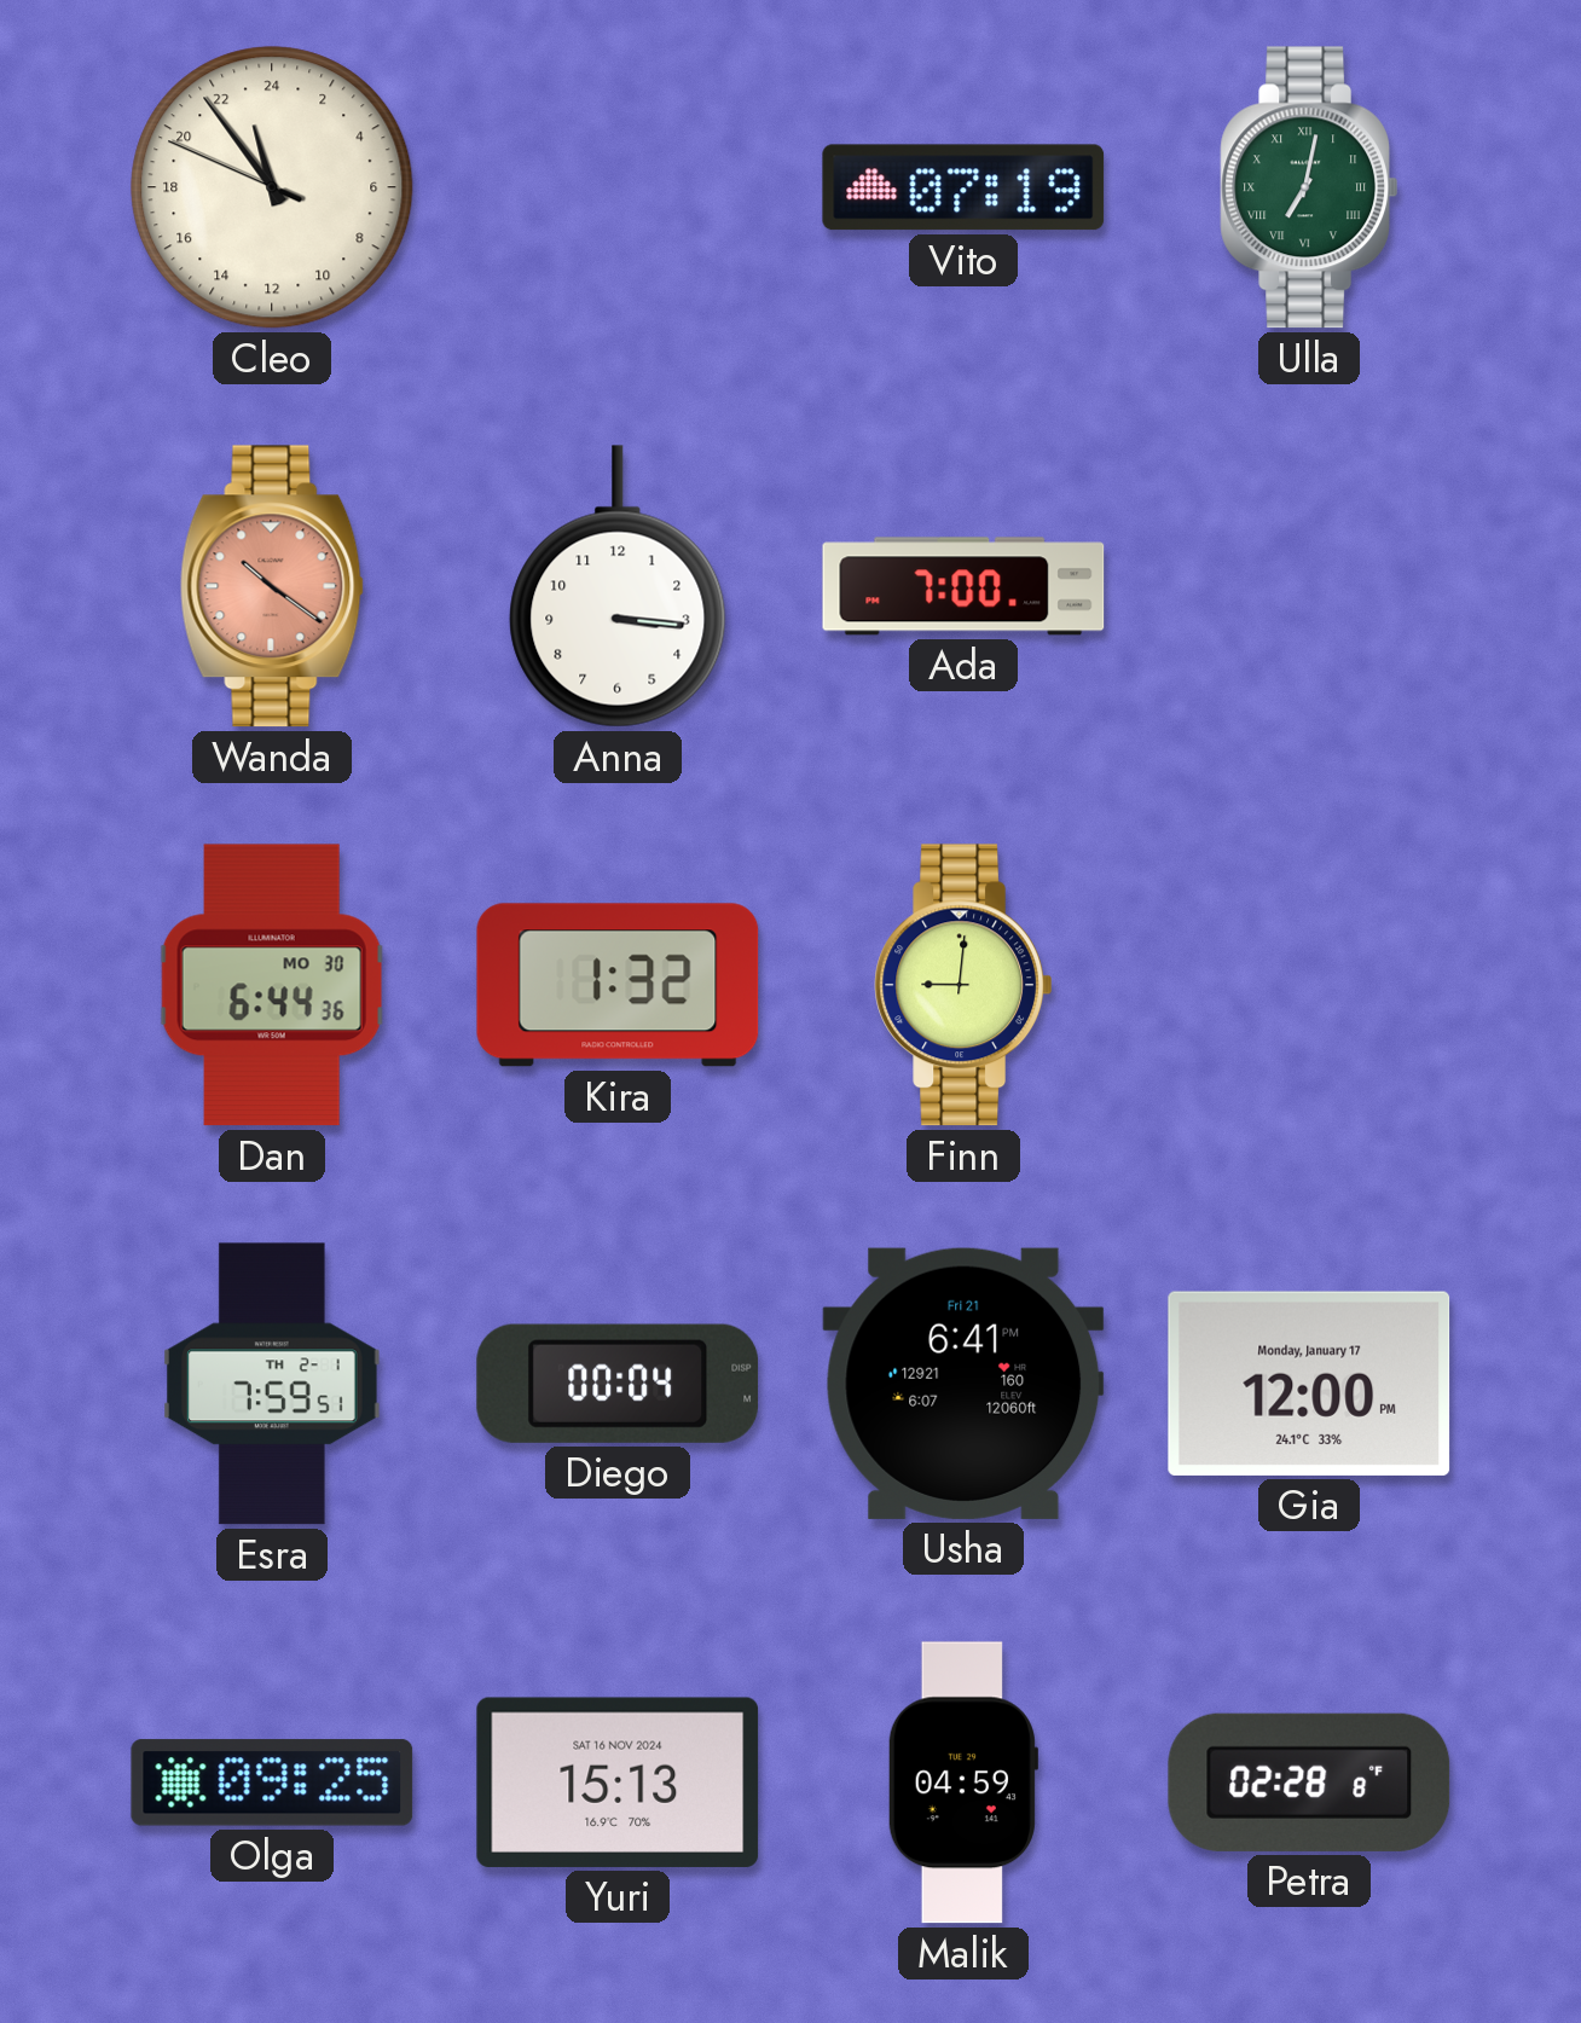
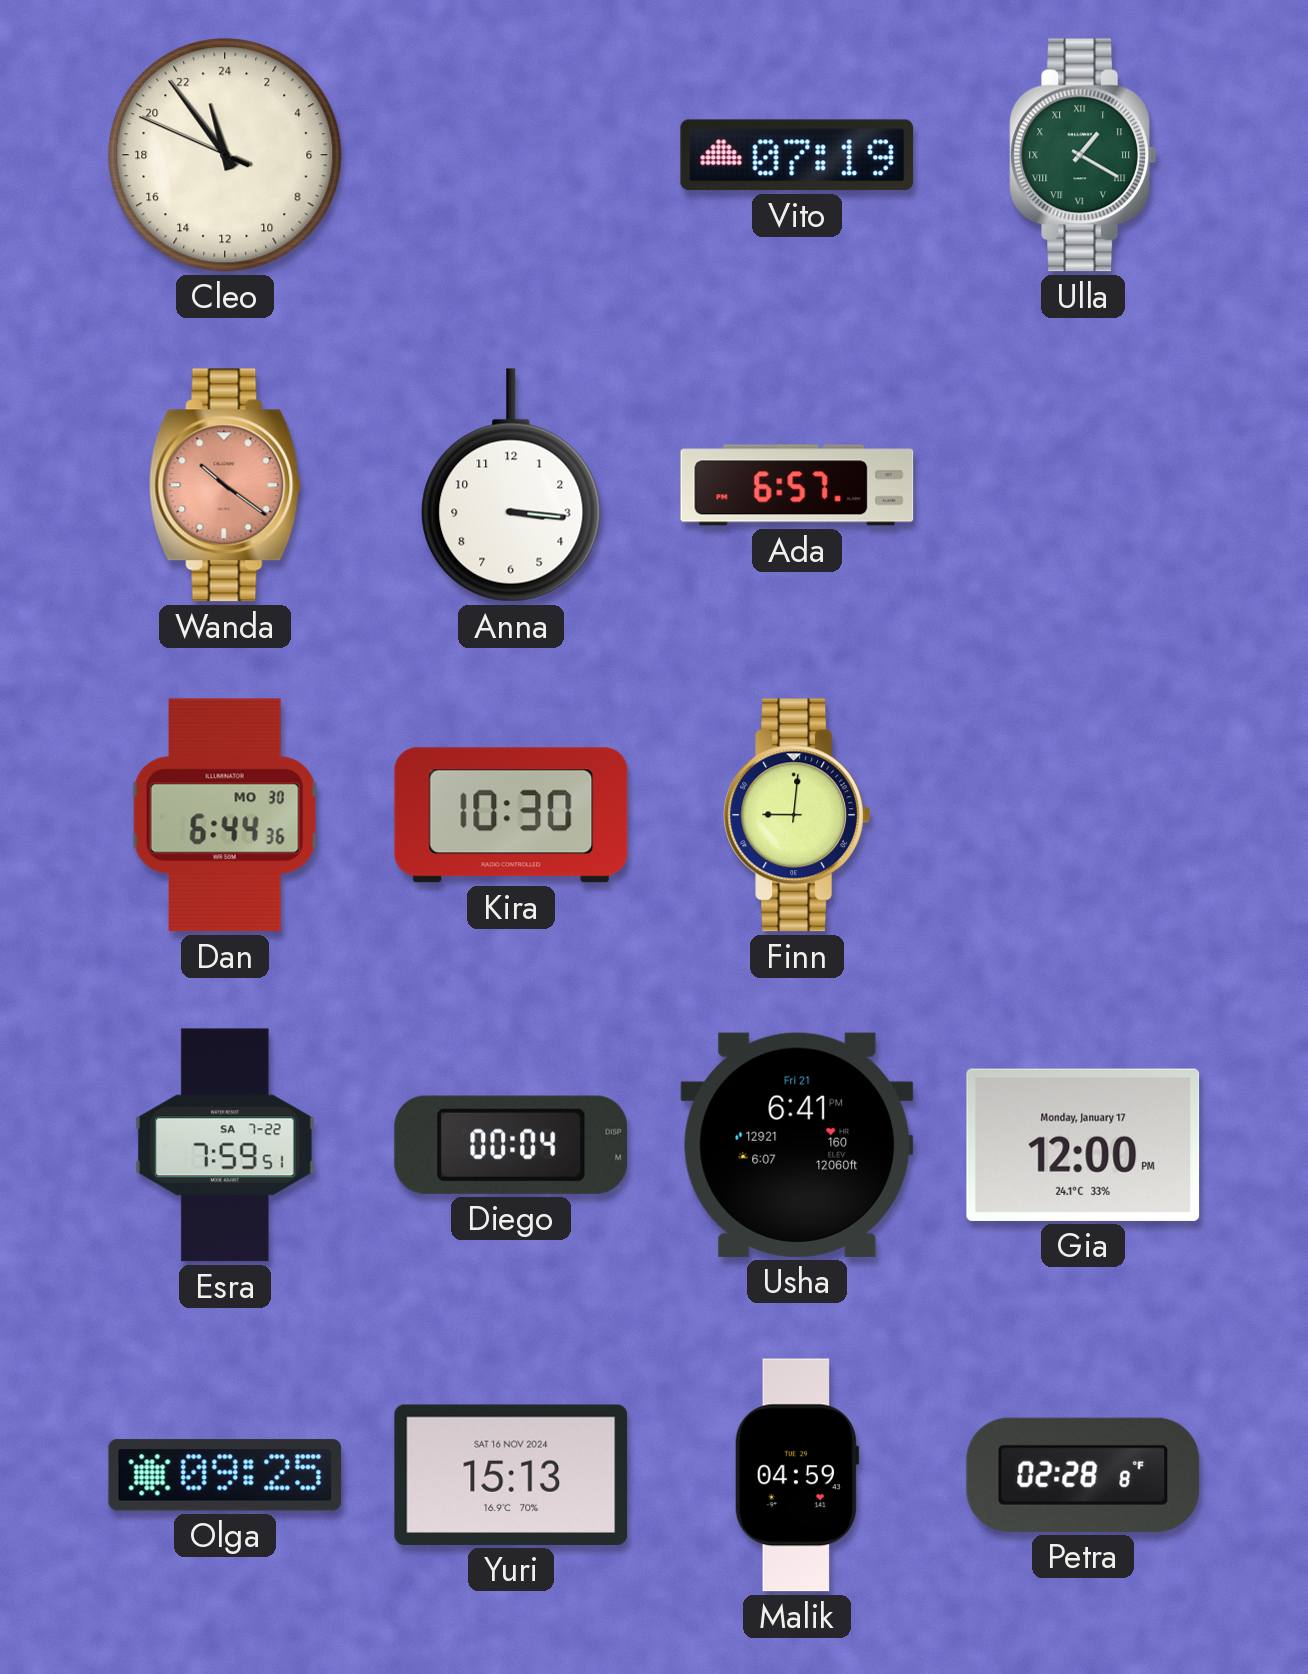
Ulla: 7:02 -> 1:20 (1082, 155)
Ada: 7:00 -> 6:57 (797, 485)
Kira: 1:32 -> 10:30 (511, 815)
Esra date: TH 2-1 -> SA 7-22 (225, 1145)
